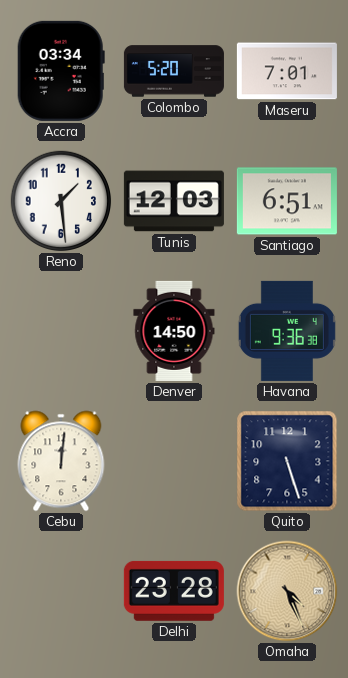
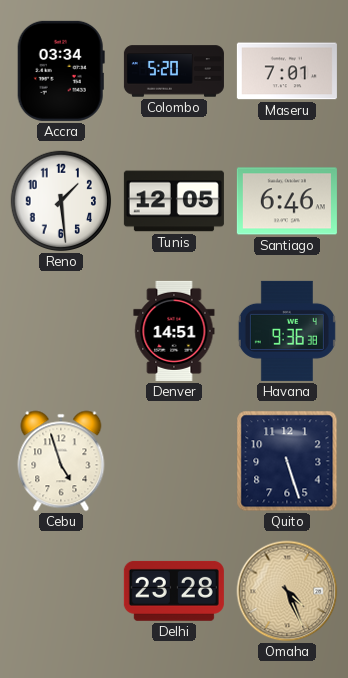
Tunis: 12:03 -> 12:05 (174, 201)
Santiago: 6:51 -> 6:46 (287, 201)
Denver: 14:50 -> 14:51 (174, 331)
Cebu: 12:01 -> 4:57 (61, 461)
